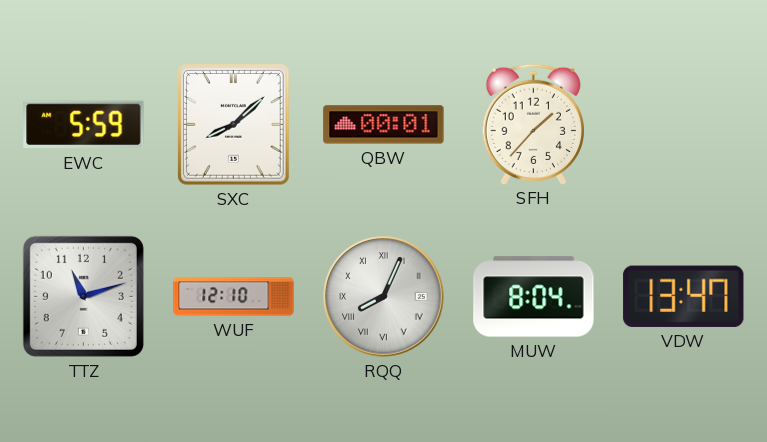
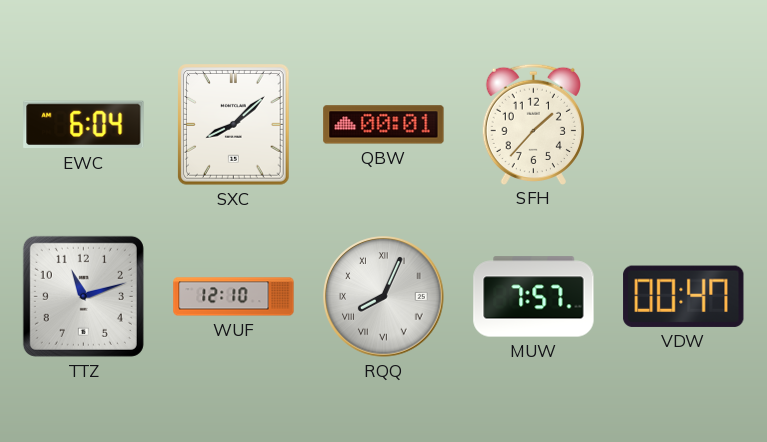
EWC: 5:59 -> 6:04 (84, 125)
MUW: 8:04 -> 7:57 (534, 297)
VDW: 13:47 -> 00:47 (684, 296)
